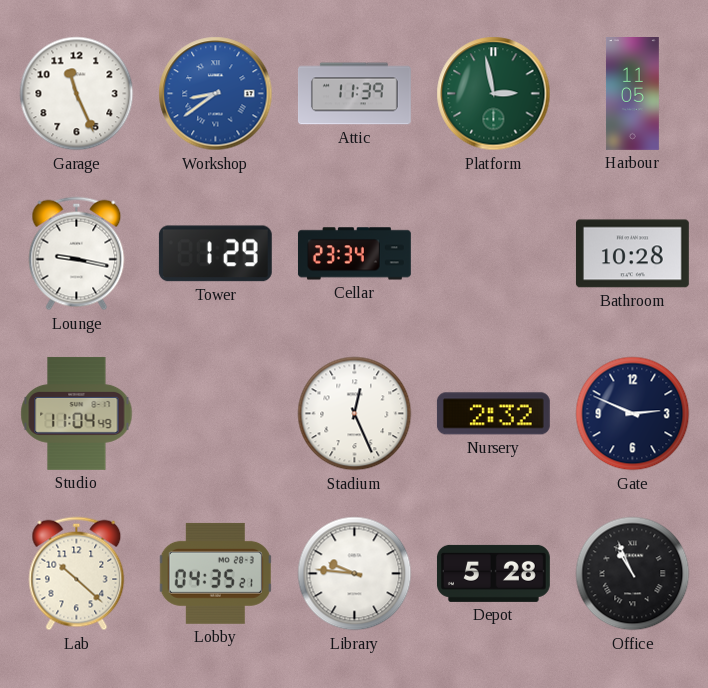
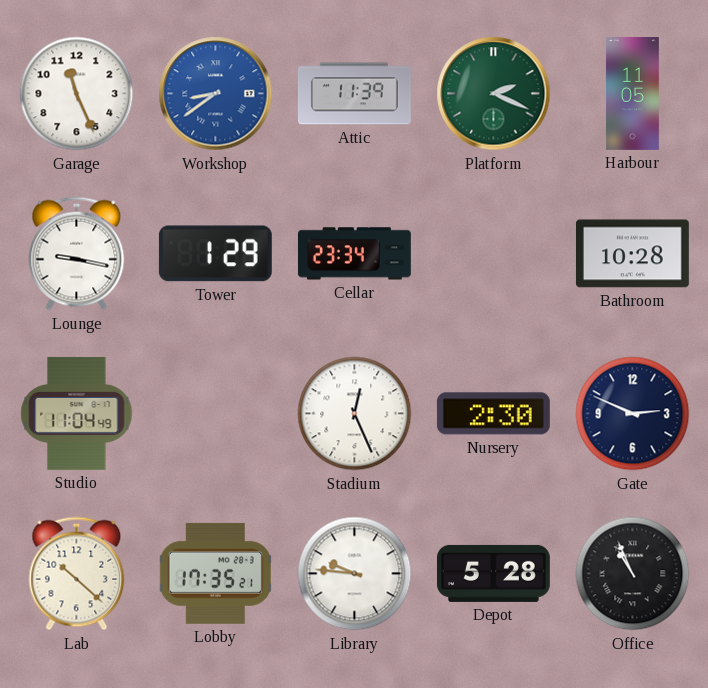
Platform: 2:58 -> 2:19 (494, 94)
Nursery: 2:32 -> 2:30 (493, 414)
Lobby: 04:35 -> 17:35 (215, 573)
